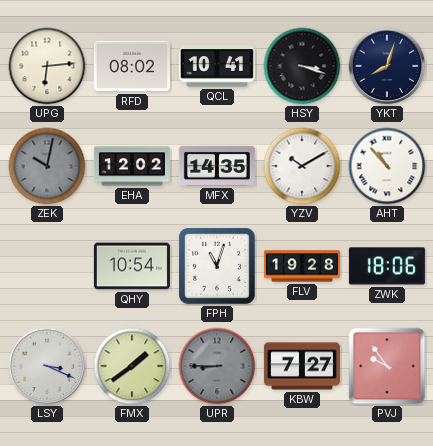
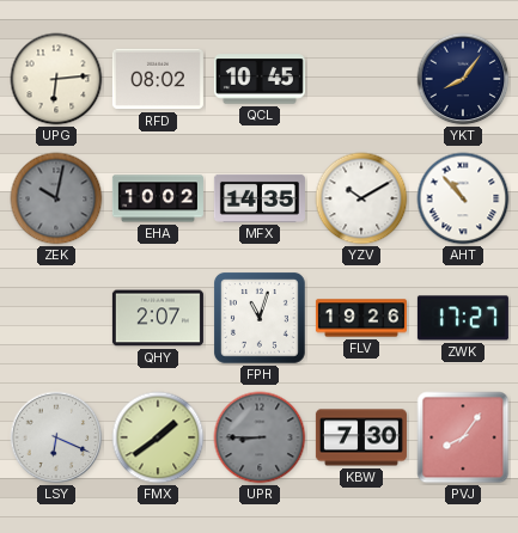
QCL: 10:41 -> 10:45 (260, 79)
HSY: 3:18 -> none (302, 66)
YKT: 8:03 -> 8:06 (463, 79)
EHA: 12:02 -> 10:02 (158, 198)
QHY: 10:54 -> 2:07 (158, 318)
FLV: 19:28 -> 19:26 (361, 318)
ZWK: 18:06 -> 17:27 (463, 318)
LSY: 3:19 -> 6:19 (56, 437)
KBW: 7:27 -> 7:30 (361, 437)
PVJ: 9:54 -> 8:06 (463, 437)
